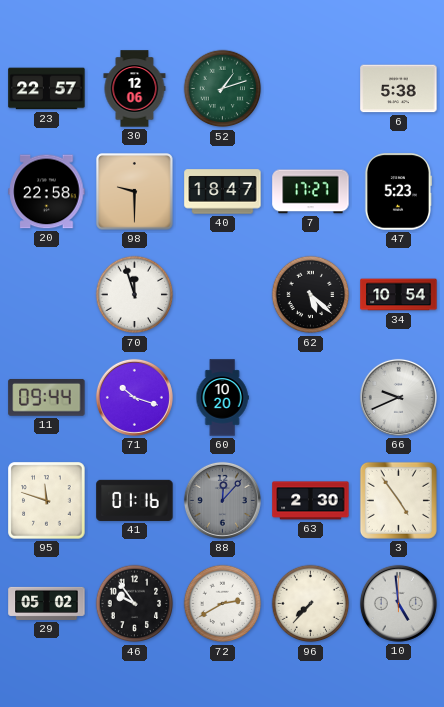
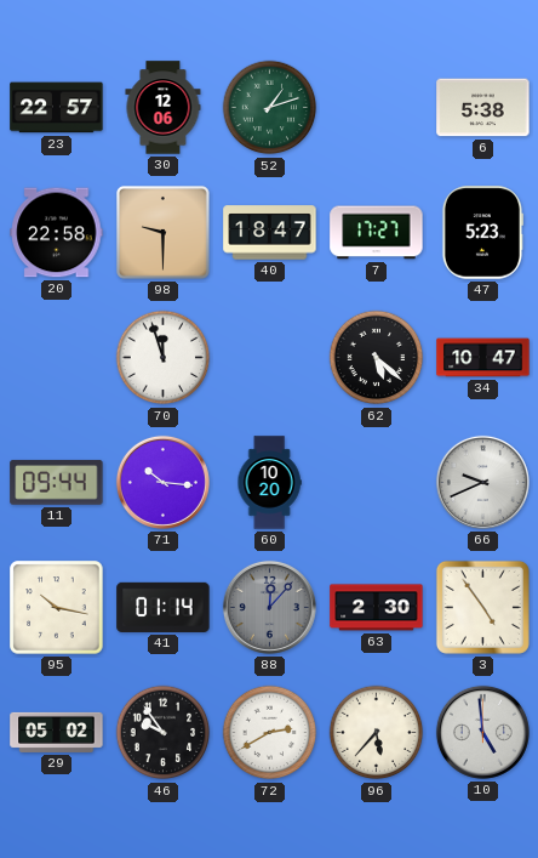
34: 10:54 -> 10:47 (483, 358)
71: 10:18 -> 10:16 (162, 482)
95: 11:48 -> 10:17 (57, 608)
41: 01:16 -> 01:14 (164, 607)
96: 7:37 -> 5:37 (377, 733)
